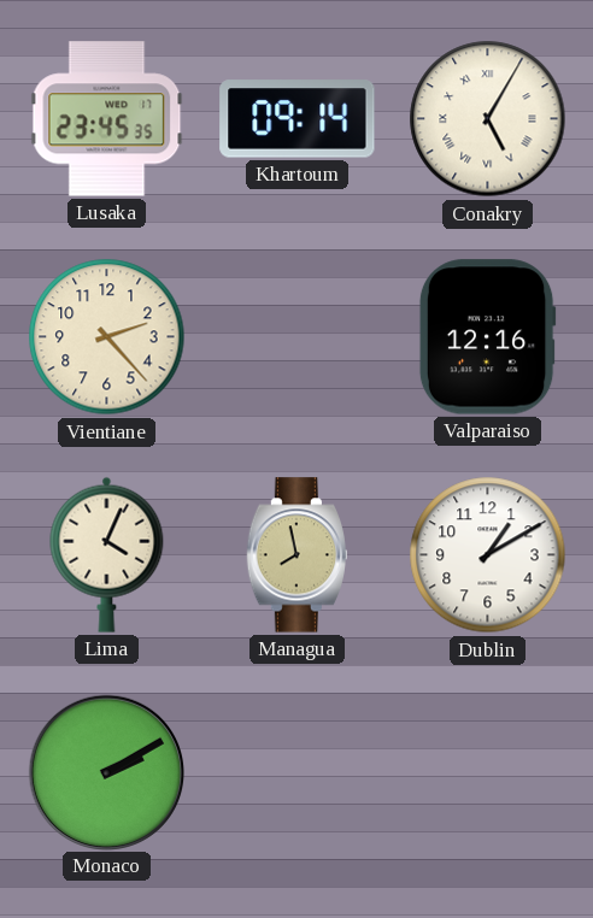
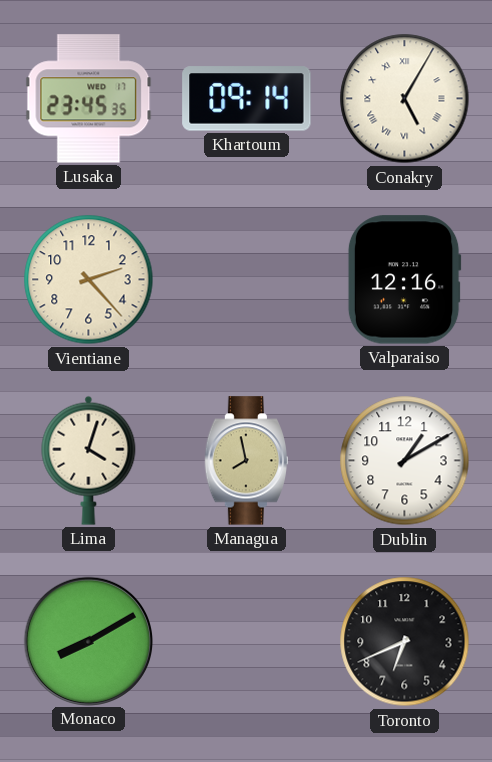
Lima: 4:04 -> 4:03 (89, 460)
Monaco: 2:10 -> 8:10 (88, 641)
Toronto: none -> 6:41 (405, 642)
